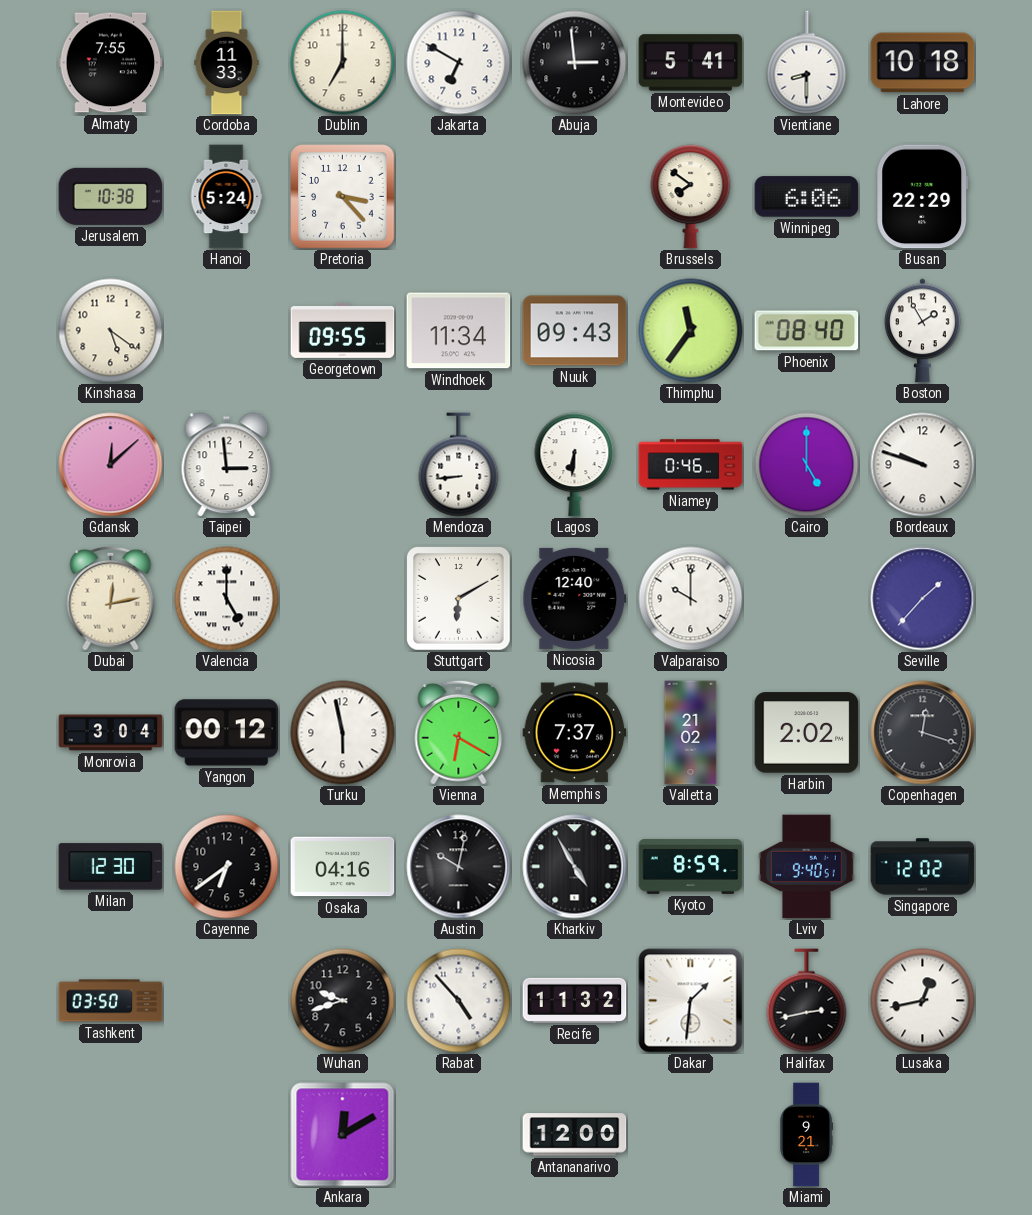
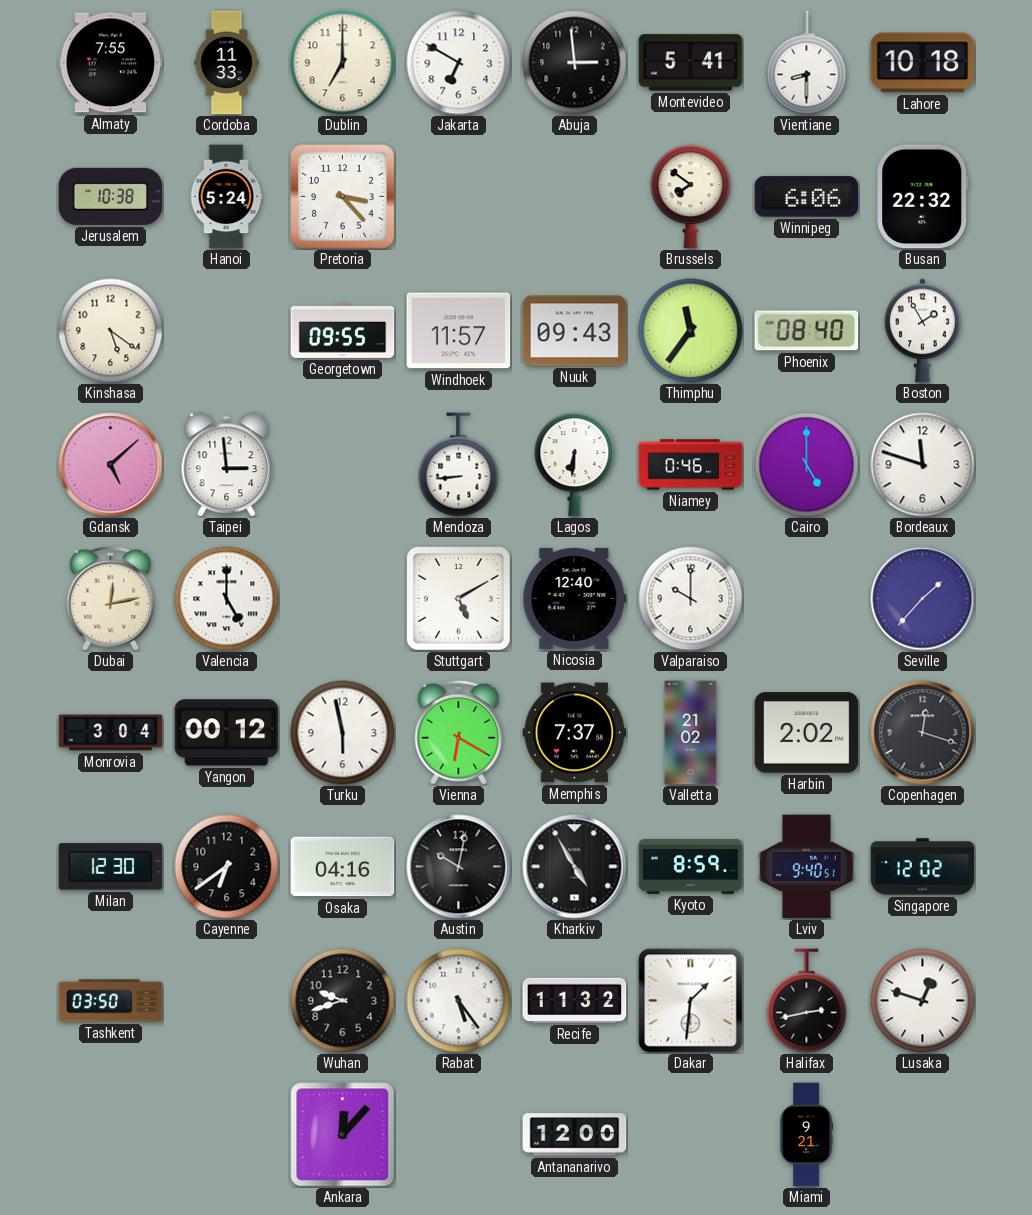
Busan: 22:29 -> 22:32 (923, 197)
Windhoek: 11:34 -> 11:57 (459, 331)
Gdansk: 12:08 -> 5:08 (111, 465)
Bordeaux: 9:48 -> 11:48 (923, 465)
Stuttgart: 6:10 -> 5:10 (459, 599)
Rabat: 4:53 -> 5:24 (459, 1001)
Lusaka: 12:43 -> 12:48 (923, 1001)
Ankara: 12:10 -> 12:07 (343, 1135)
